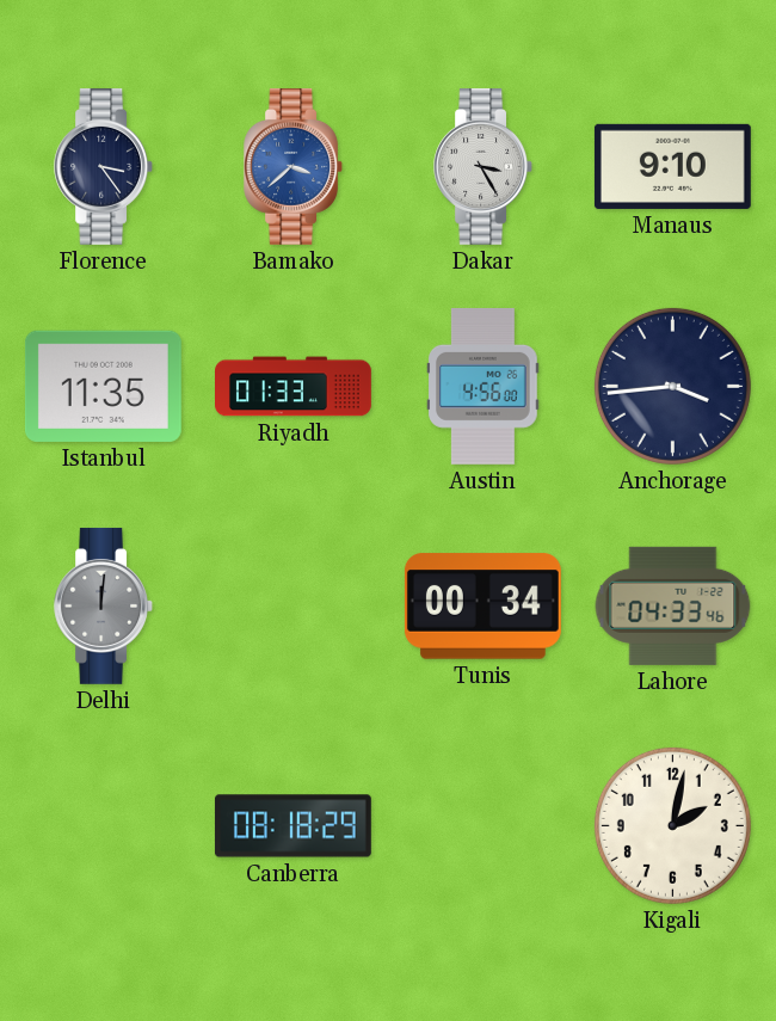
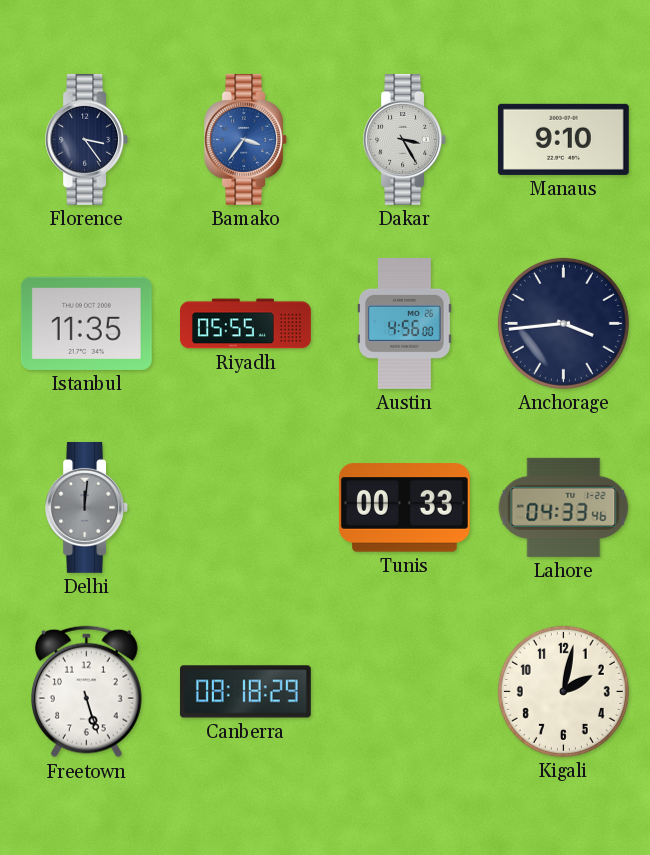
Bamako: 3:38 -> 3:36 (246, 139)
Riyadh: 01:33 -> 05:55 (246, 324)
Tunis: 00:34 -> 00:33 (404, 508)
Freetown: none -> 5:27 (86, 692)
